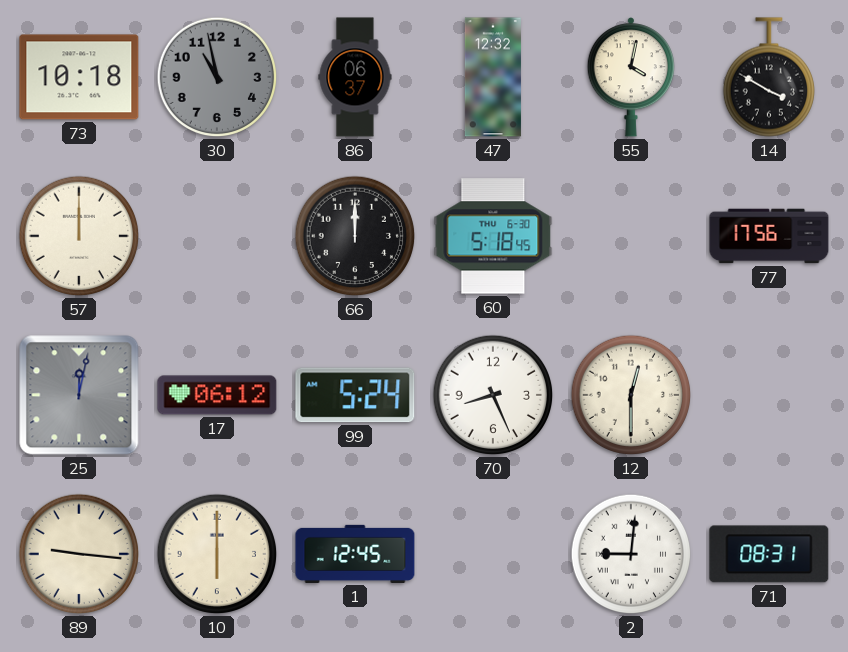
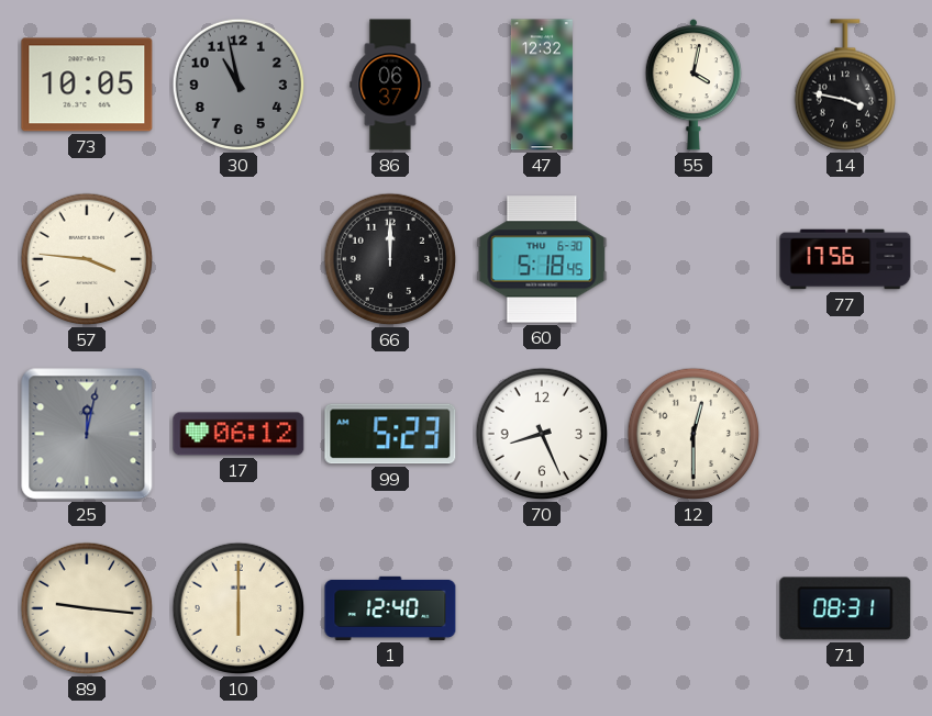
73: 10:18 -> 10:05 (87, 85)
14: 3:50 -> 3:47 (844, 85)
57: 12:00 -> 3:46 (87, 259)
99: 5:24 -> 5:23 (390, 434)
1: 12:45 -> 12:40 (390, 608)
2: 9:01 -> none (631, 554)
